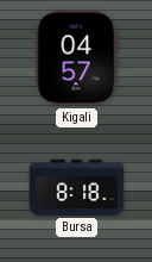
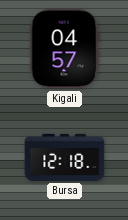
Bursa: 8:18 -> 12:18 (65, 157)
